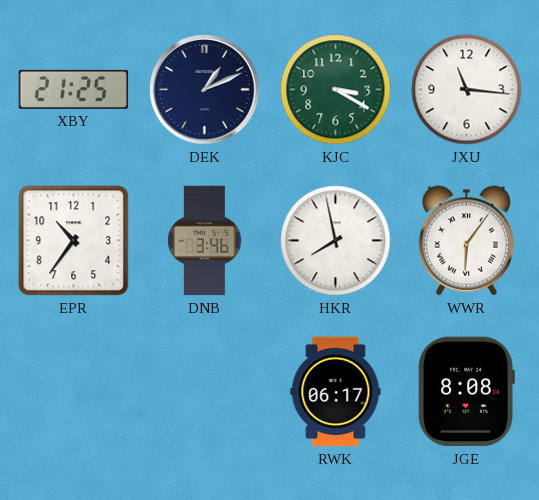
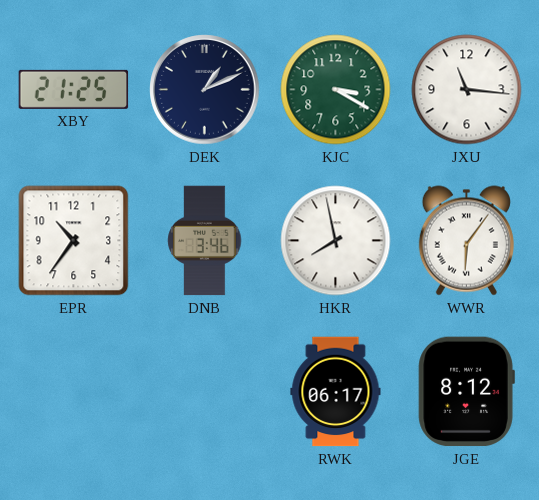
JGE: 8:08 -> 8:12 (466, 392)
